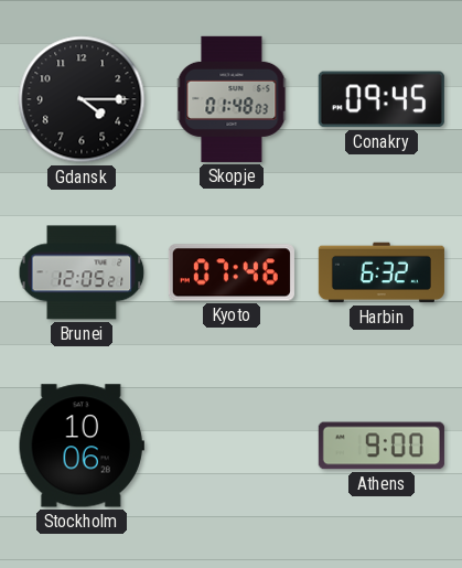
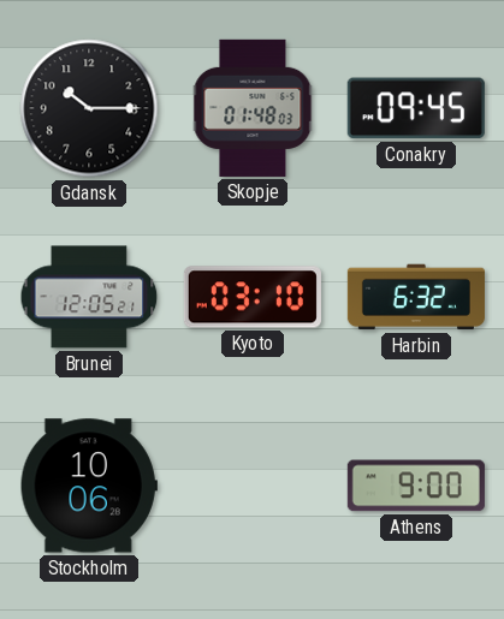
Gdansk: 4:15 -> 10:15 (89, 108)
Kyoto: 07:46 -> 03:10 (253, 297)
